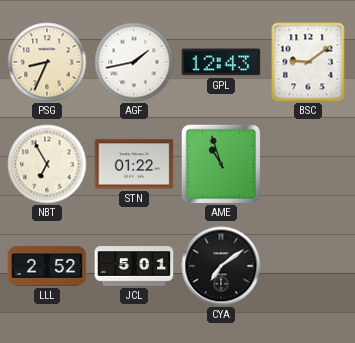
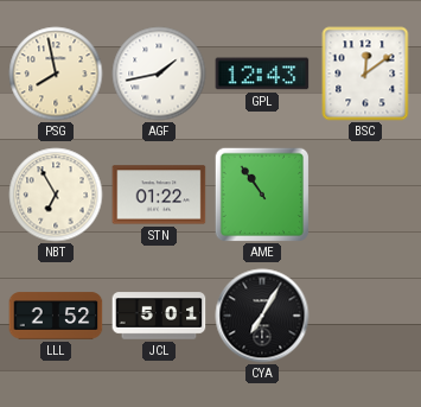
PSG: 8:34 -> 7:58 (56, 74)
BSC: 9:09 -> 12:09 (365, 74)
AME: 10:57 -> 10:54 (261, 193)
CYA: 7:09 -> 7:05 (262, 316)
